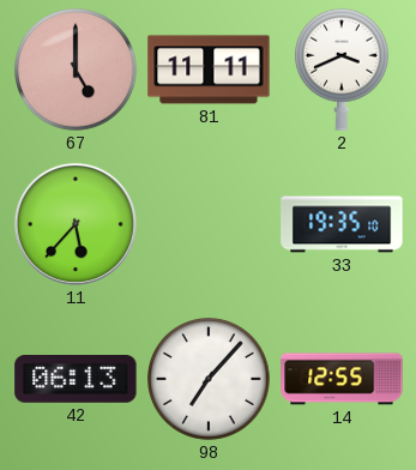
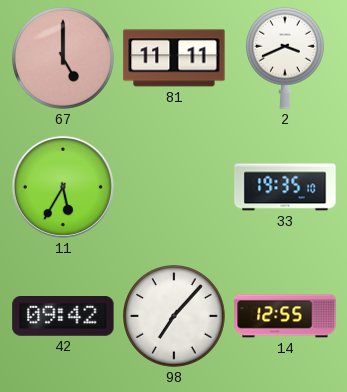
11: 5:37 -> 5:35 (63, 187)
42: 06:13 -> 09:42 (63, 317)
